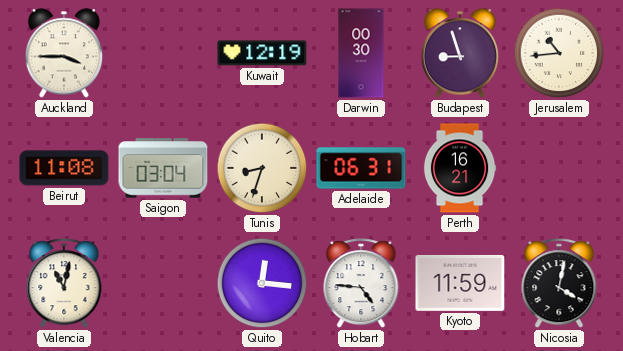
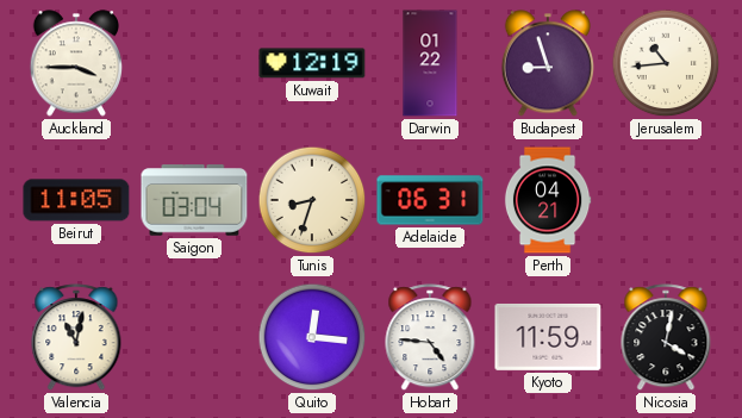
Darwin: 00:30 -> 01:22 (430, 63)
Beirut: 11:08 -> 11:05 (76, 200)
Perth: 16:21 -> 04:21 (548, 200)
